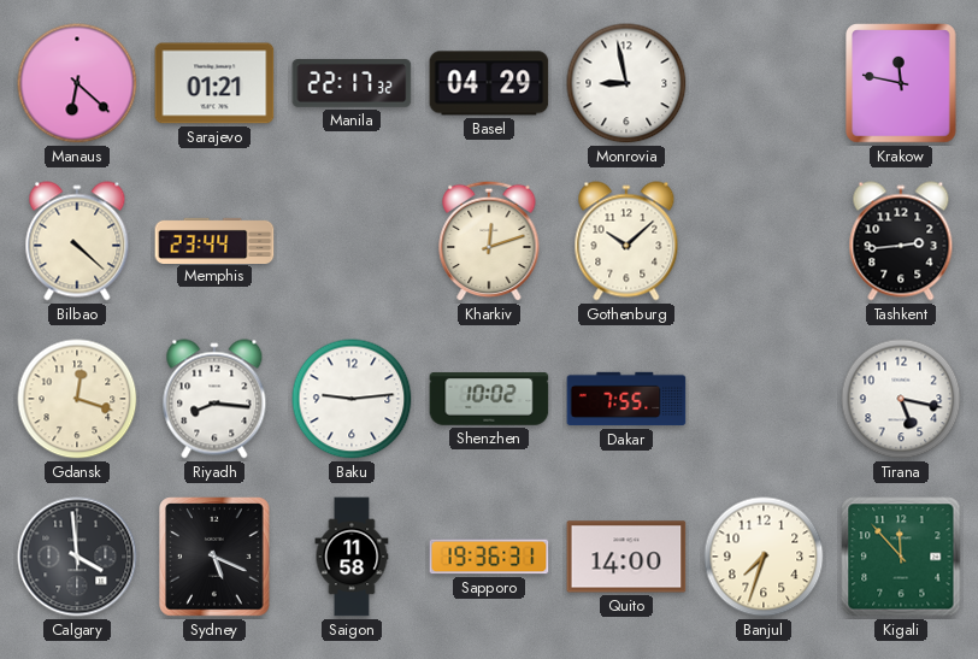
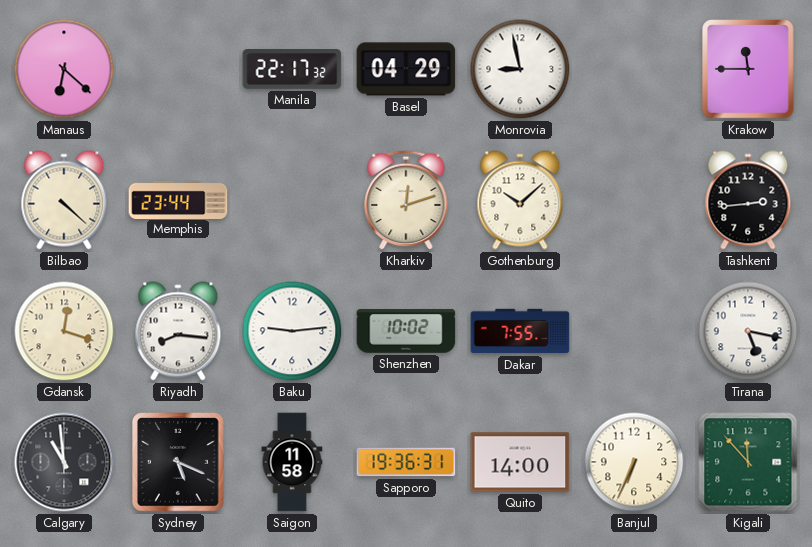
Sarajevo: 01:21 -> none (214, 83)
Krakow: 11:47 -> 11:45 (748, 69)
Calgary: 3:59 -> 10:59 (64, 462)
Banjul: 7:33 -> 6:34 (634, 462)
